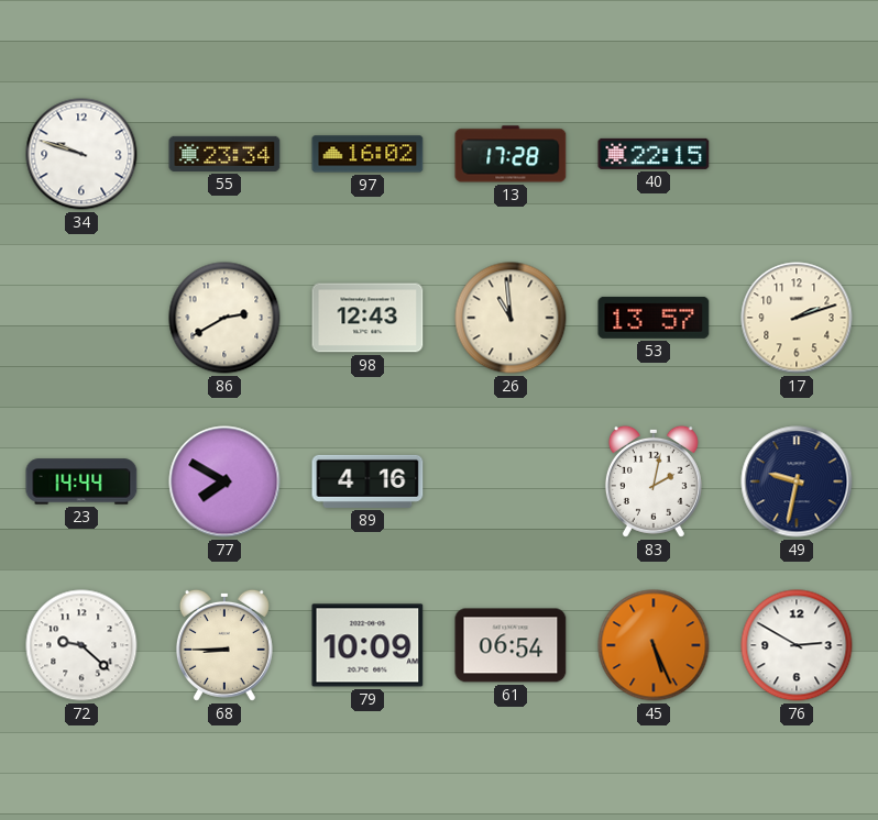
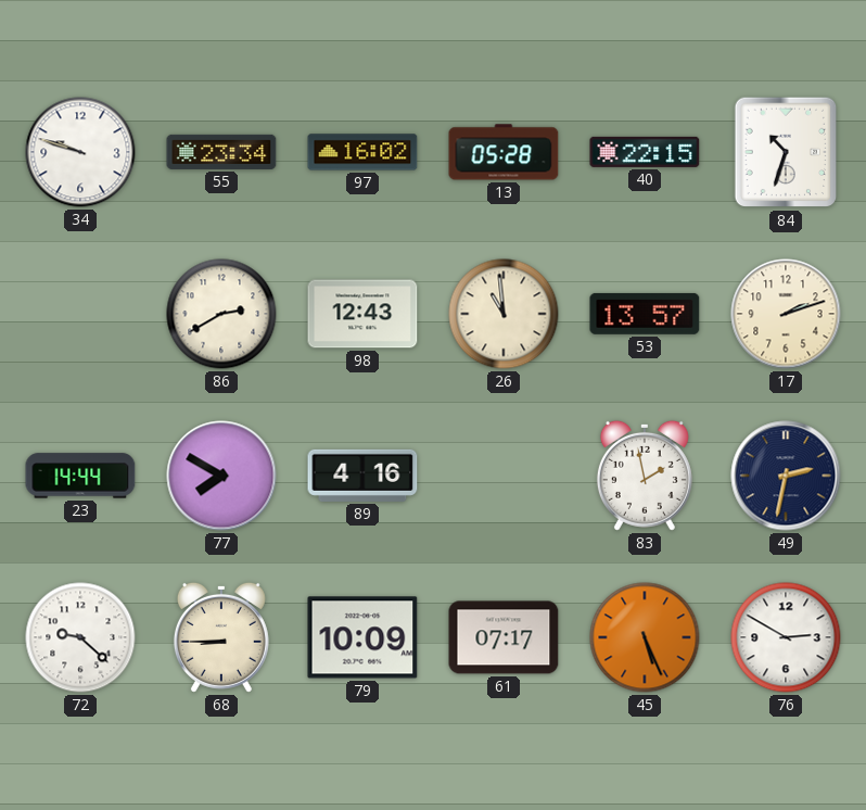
13: 17:28 -> 05:28 (504, 152)
84: none -> 10:33 (786, 152)
83: 2:02 -> 1:58 (645, 476)
49: 9:32 -> 2:32 (786, 476)
61: 06:54 -> 07:17 (504, 637)
